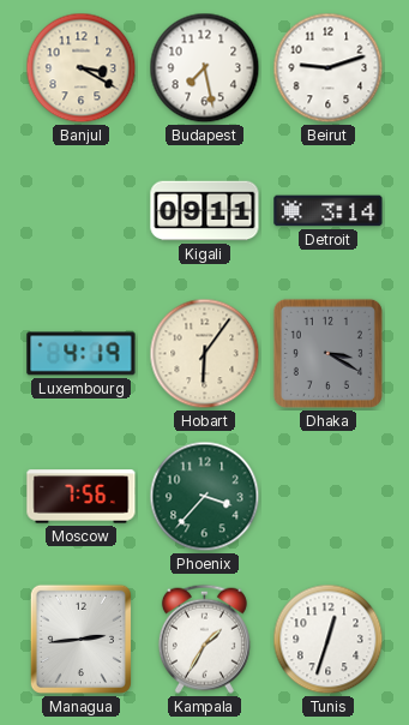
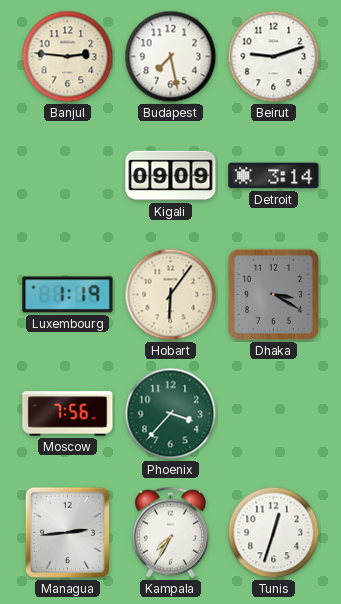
Banjul: 3:20 -> 2:46 (68, 57)
Kigali: 09:11 -> 09:09 (171, 176)
Luxembourg: 4:19 -> 1:19 (68, 295)
Kampala: 1:35 -> 7:35 (170, 532)
